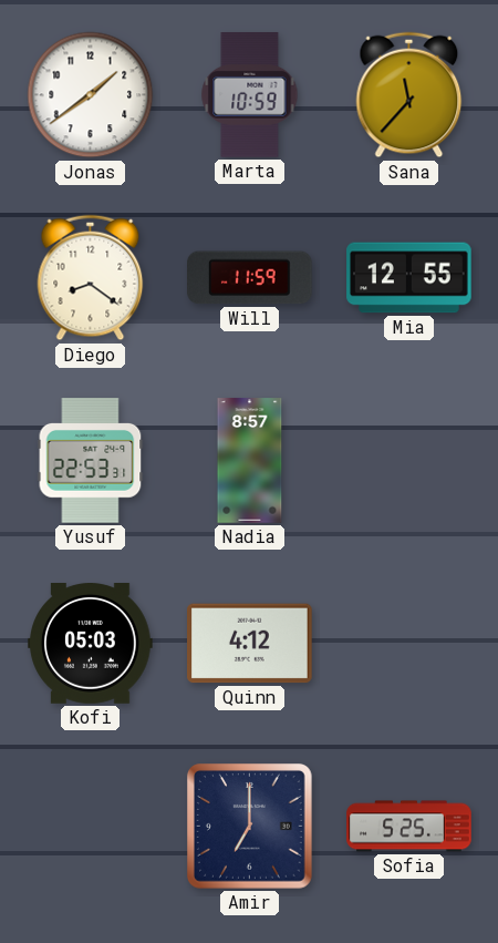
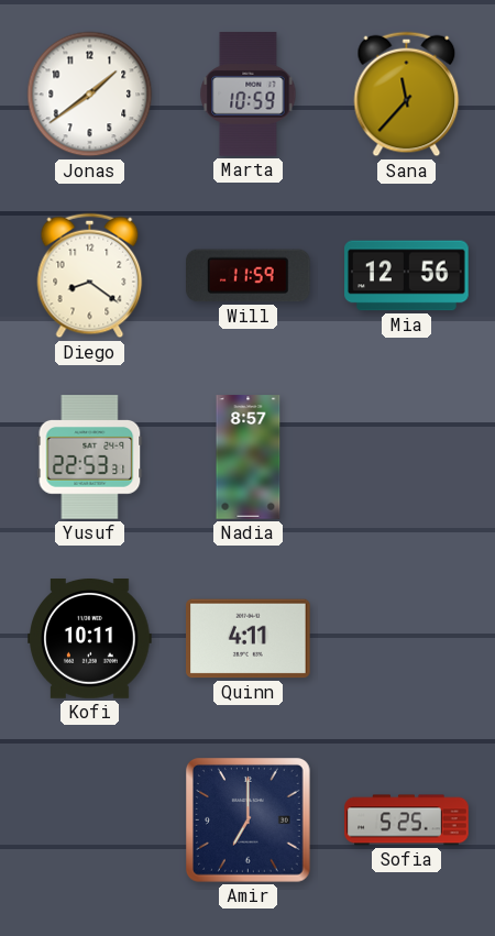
Mia: 12:55 -> 12:56 (407, 276)
Kofi: 05:03 -> 10:11 (90, 639)
Quinn: 4:12 -> 4:11 (249, 639)
